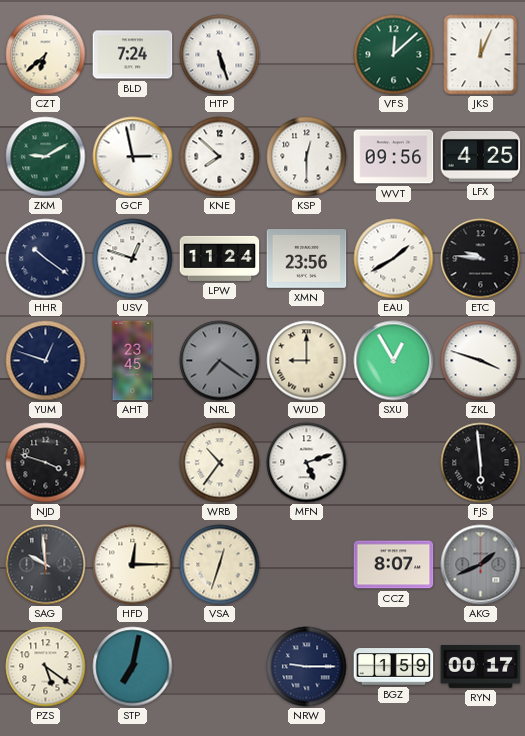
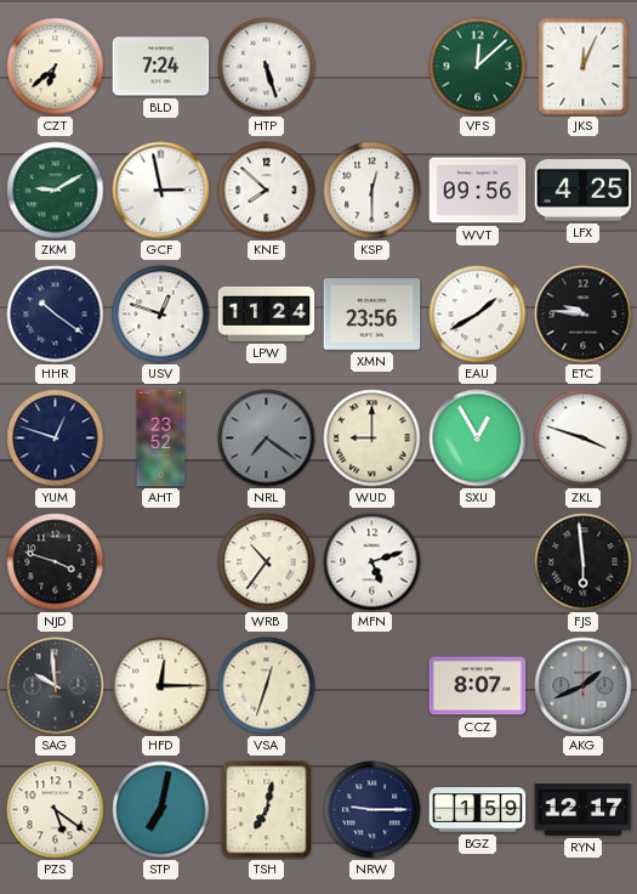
AHT: 23:45 -> 23:52 (161, 438)
TSH: none -> 7:02 (267, 810)
RYN: 00:17 -> 12:17 (584, 810)
